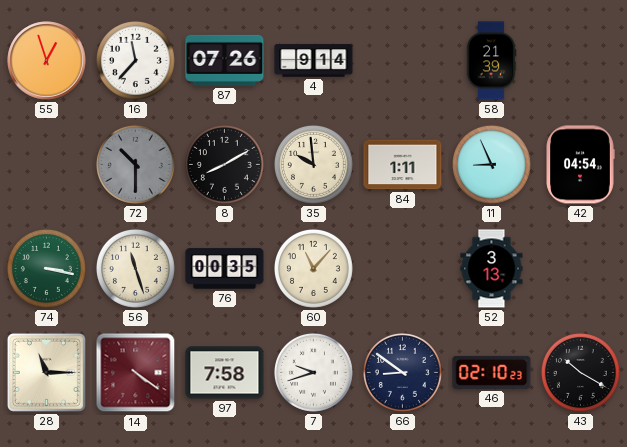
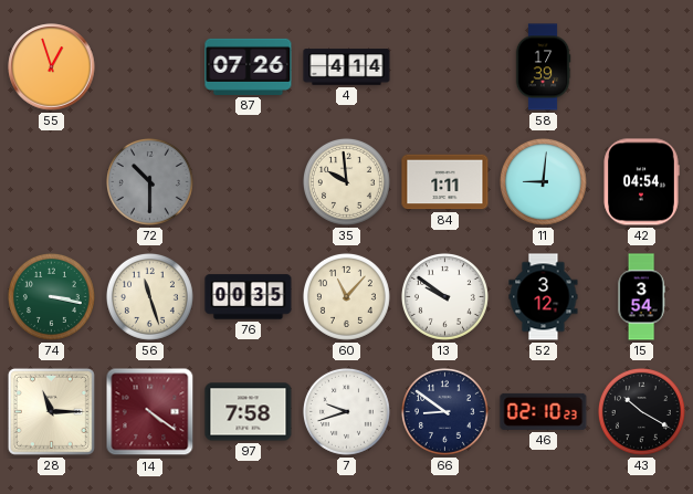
16: 11:37 -> none (135, 60)
4: 9:14 -> 4:14 (347, 67)
58: 21:39 -> 17:39 (543, 67)
8: 8:10 -> none (224, 164)
11: 8:56 -> 9:01 (543, 181)
13: none -> 9:51 (444, 296)
52: 3:13 -> 3:12 (544, 297)
15: none -> 3:54 (641, 297)
